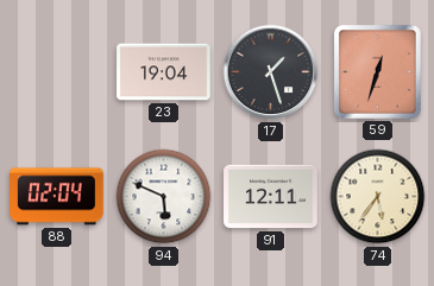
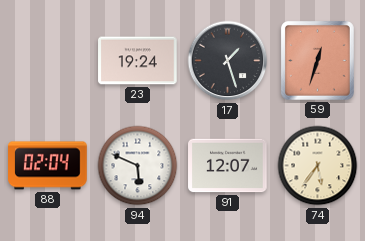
23: 19:04 -> 19:24 (138, 61)
91: 12:11 -> 12:07 (228, 166)
